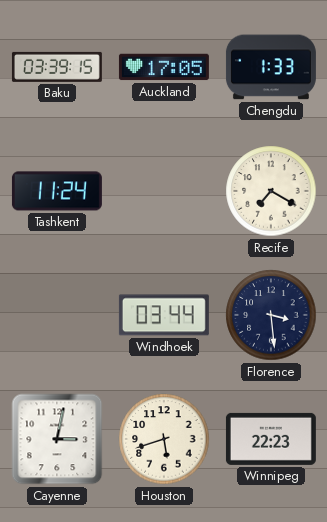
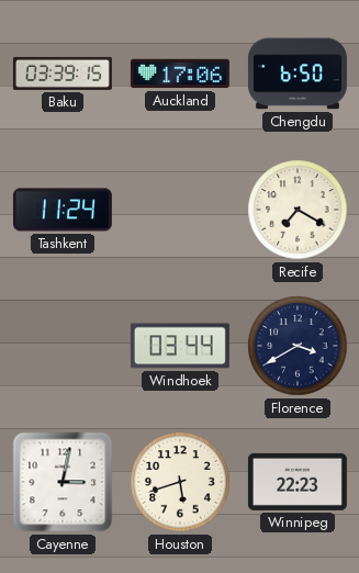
Auckland: 17:05 -> 17:06 (180, 74)
Chengdu: 1:33 -> 6:50 (298, 74)
Florence: 3:29 -> 3:40 (298, 346)
